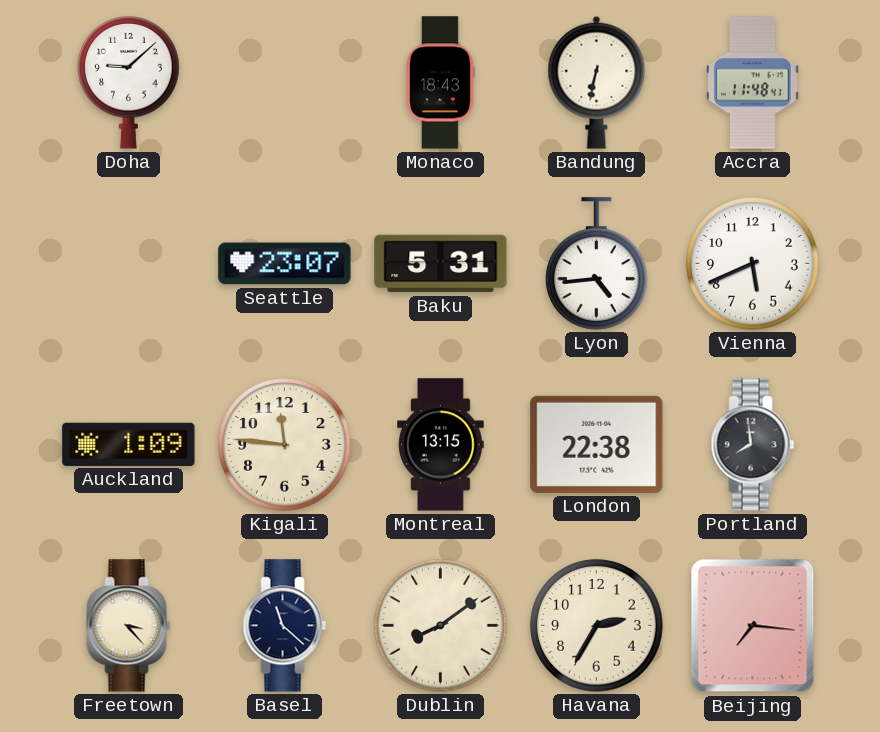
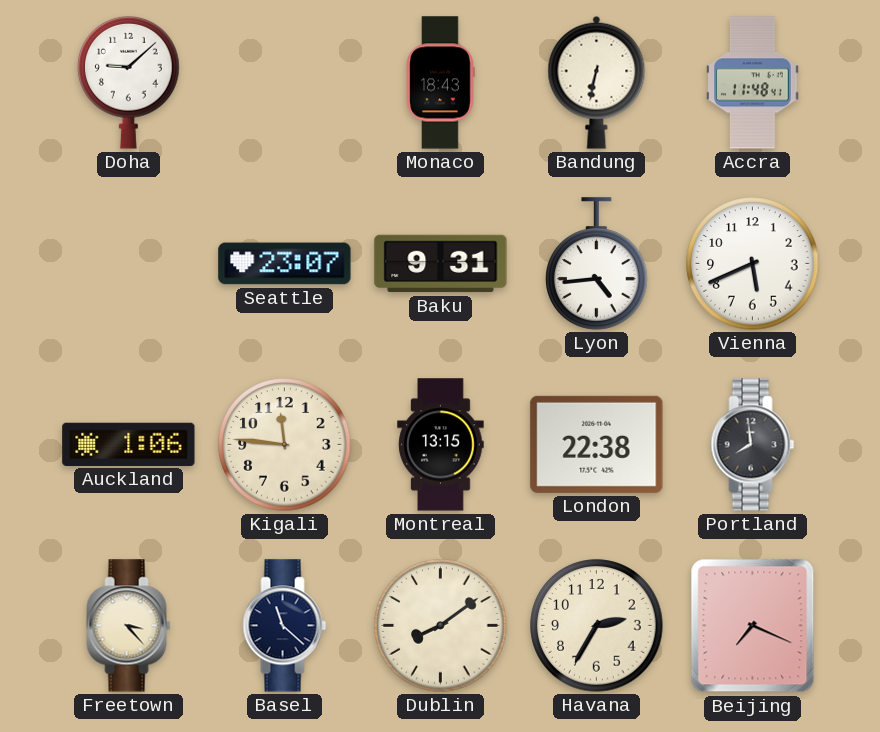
Baku: 5:31 -> 9:31 (441, 264)
Auckland: 1:09 -> 1:06 (129, 444)
Beijing: 7:16 -> 7:19 (753, 626)
